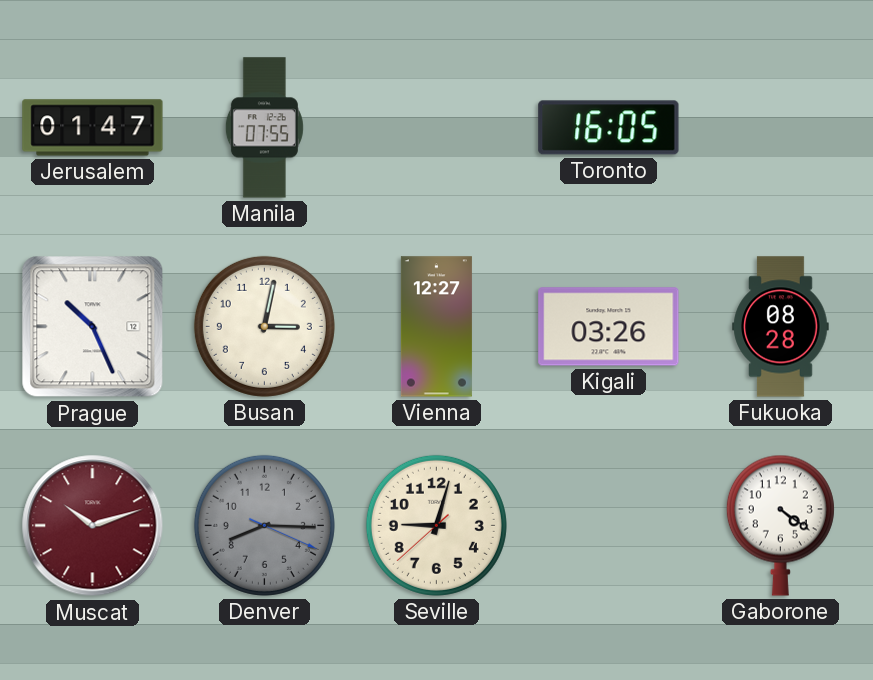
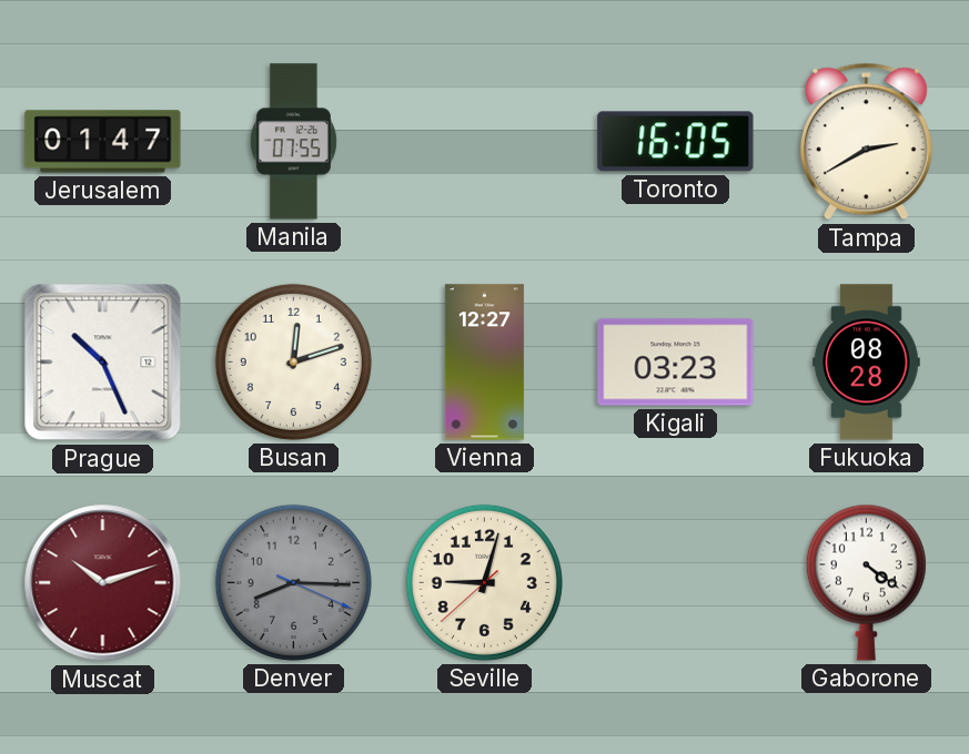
Tampa: none -> 2:40 (866, 142)
Busan: 3:02 -> 12:12 (293, 361)
Kigali: 03:26 -> 03:23 (676, 363)
